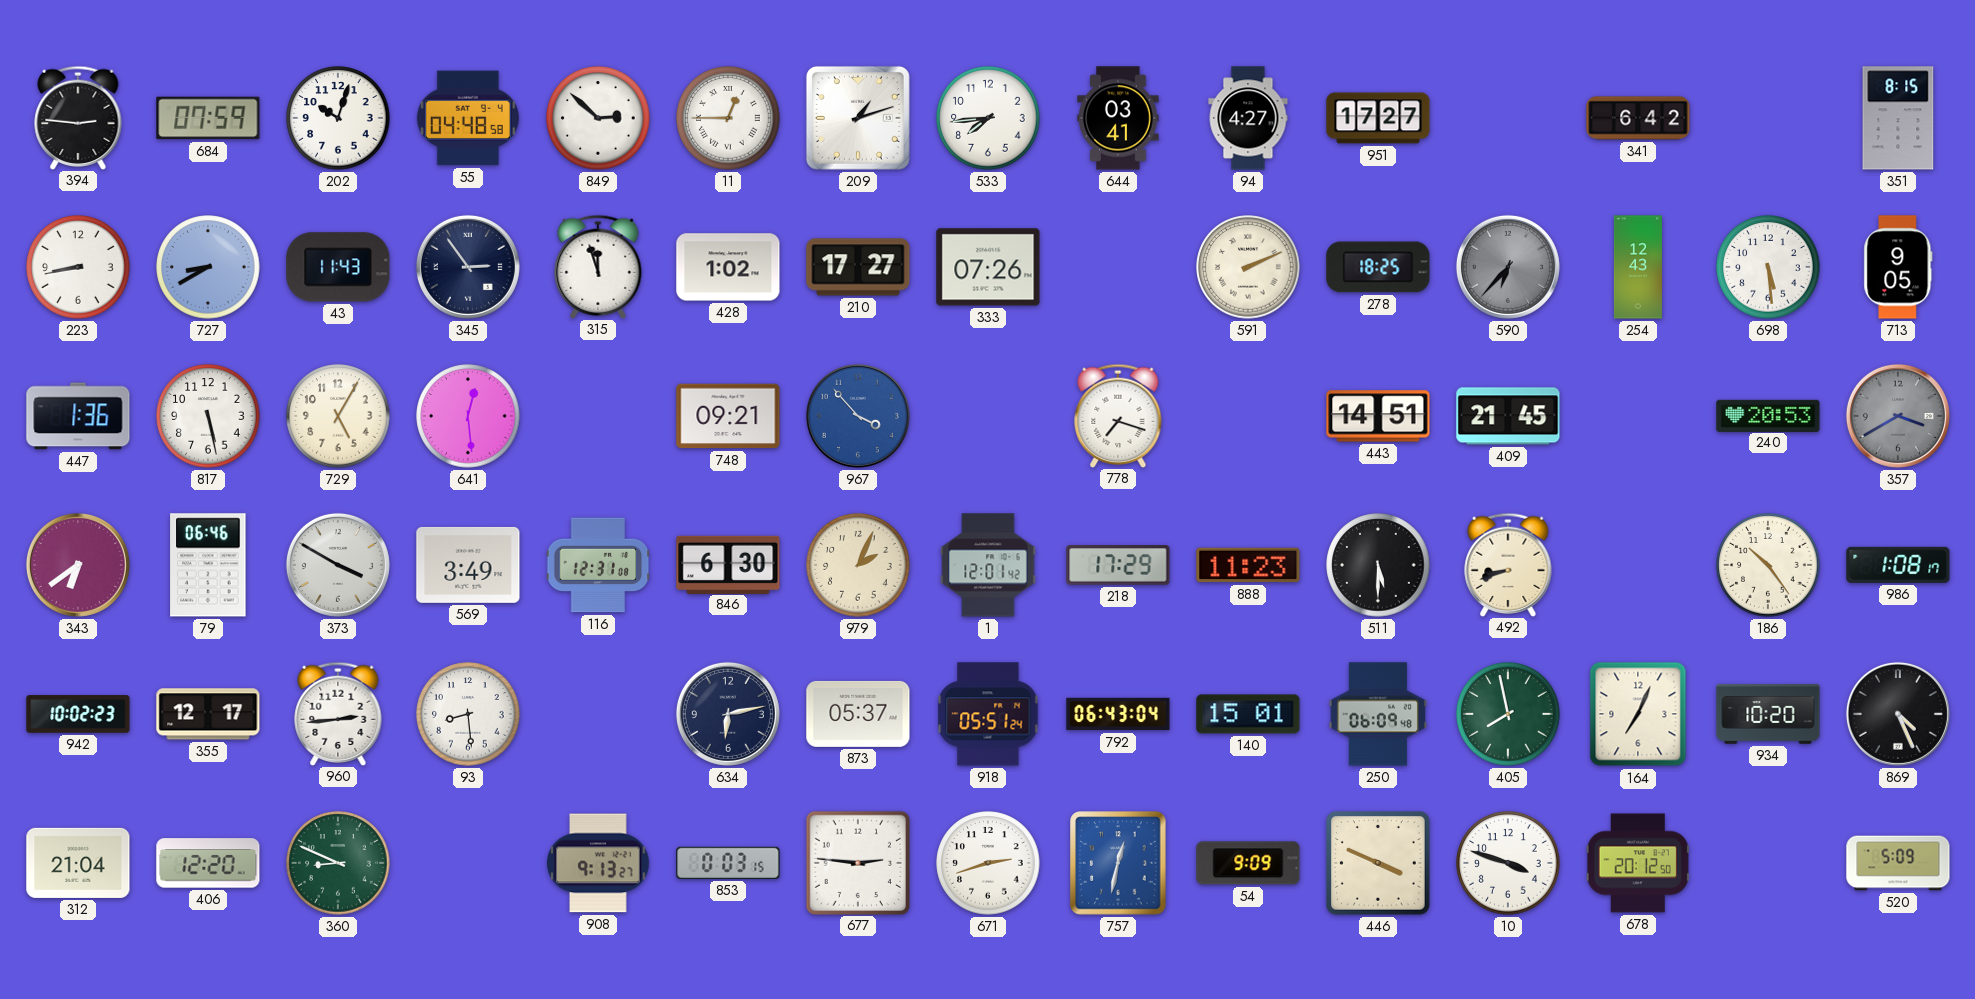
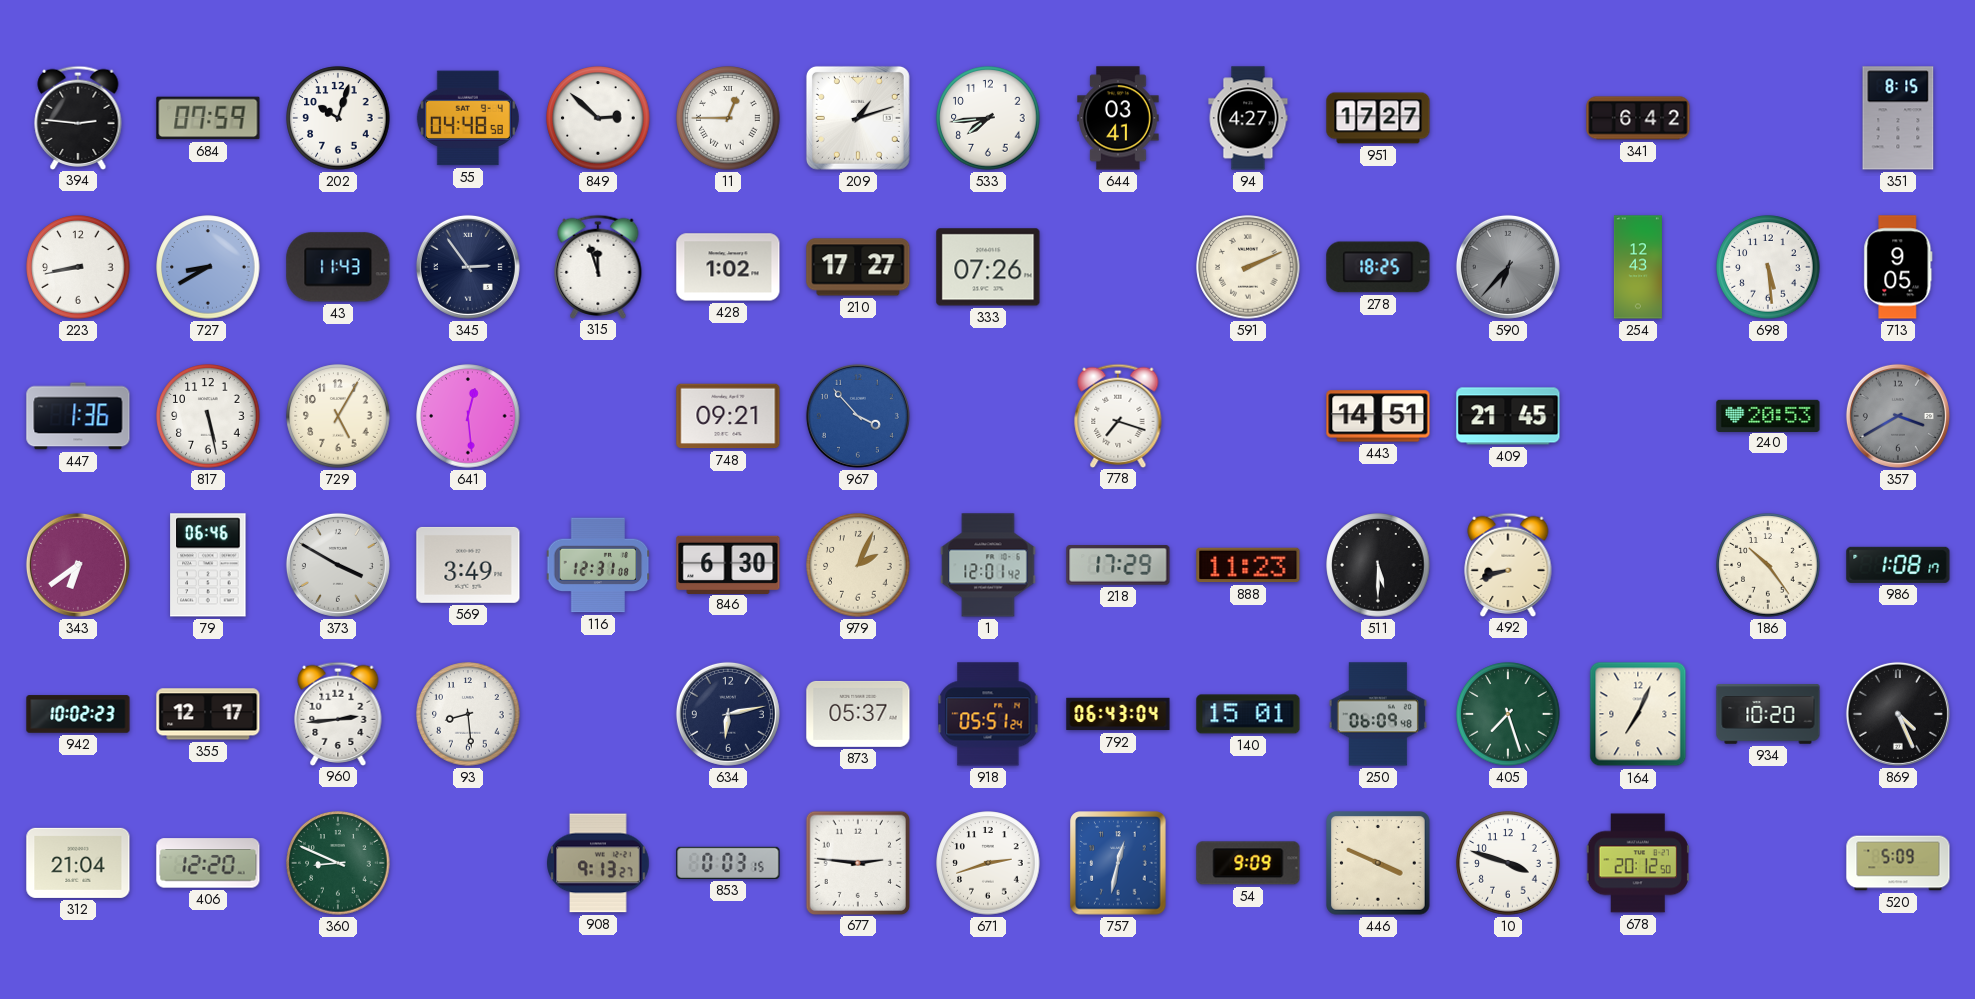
405: 7:58 -> 7:27 (1508, 714)
